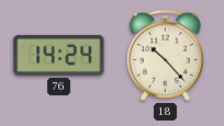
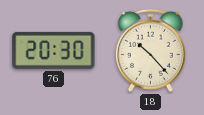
76: 14:24 -> 20:30 (54, 50)
